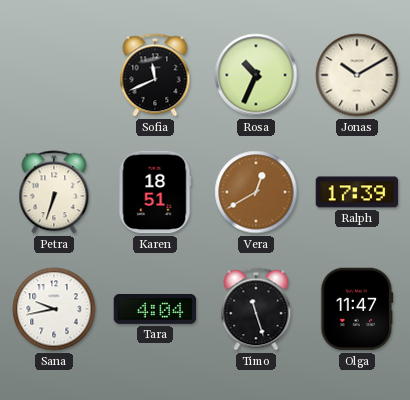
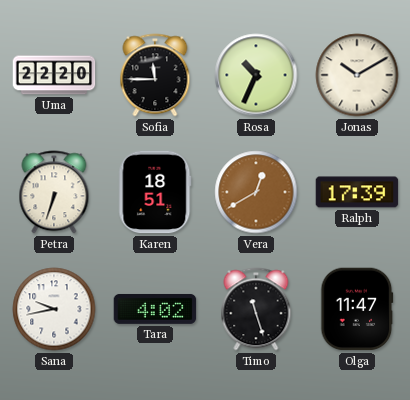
Uma: none -> 22:20 (54, 75)
Sofia: 11:41 -> 11:45 (155, 75)
Tara: 4:04 -> 4:02 (155, 309)
